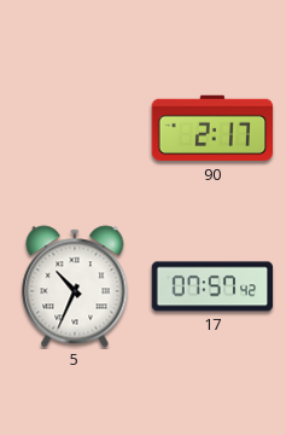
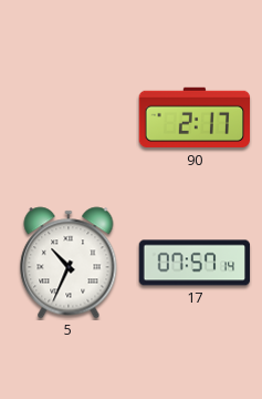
17: 07:57:42 -> 07:57:14 (195, 263)
